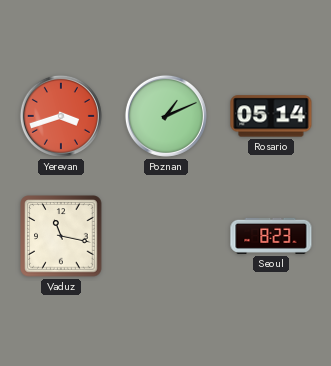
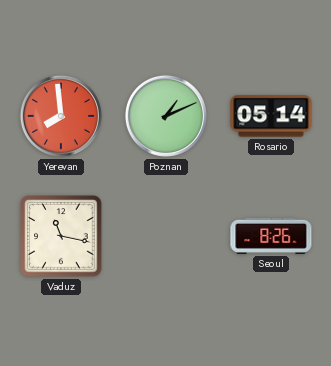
Yerevan: 3:42 -> 7:59 (61, 116)
Seoul: 8:23 -> 8:26 (271, 236)
